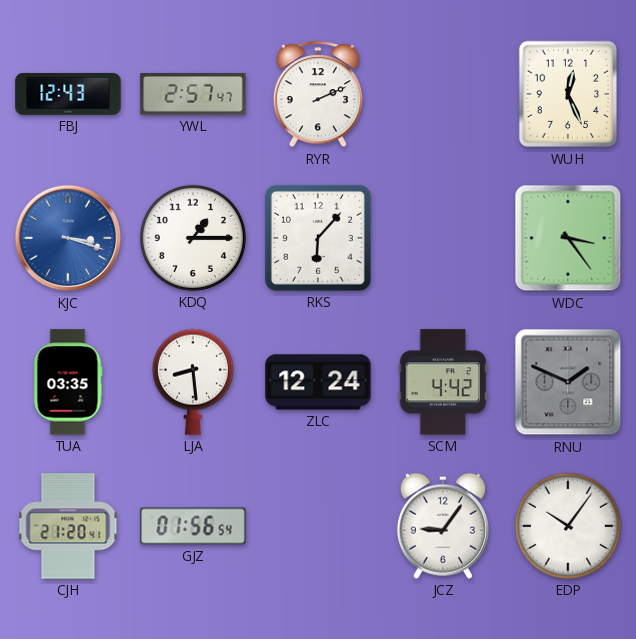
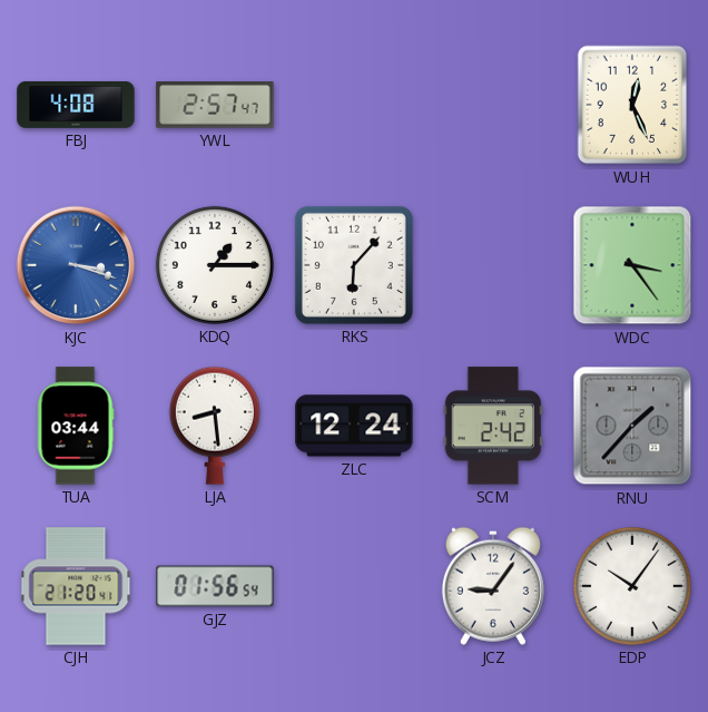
FBJ: 12:43 -> 4:08 (76, 105)
RYR: 2:11 -> none (318, 95)
TUA: 03:35 -> 03:44 (76, 426)
SCM: 4:42 -> 2:42 (493, 426)
RNU: 1:49 -> 1:37 (632, 426)
